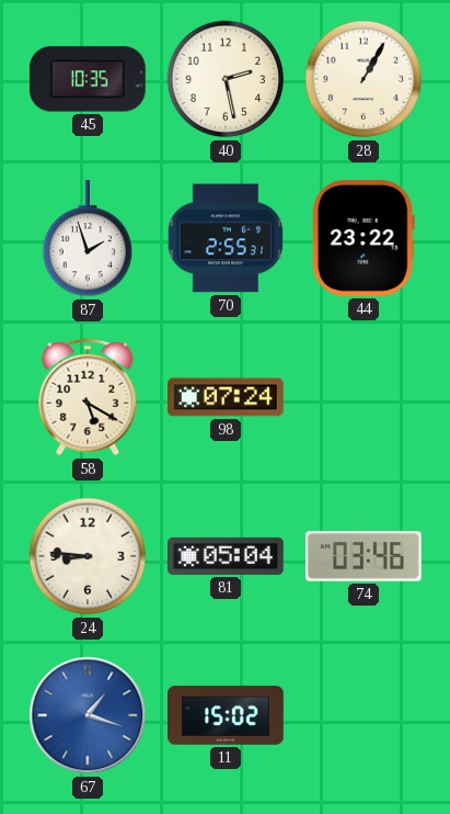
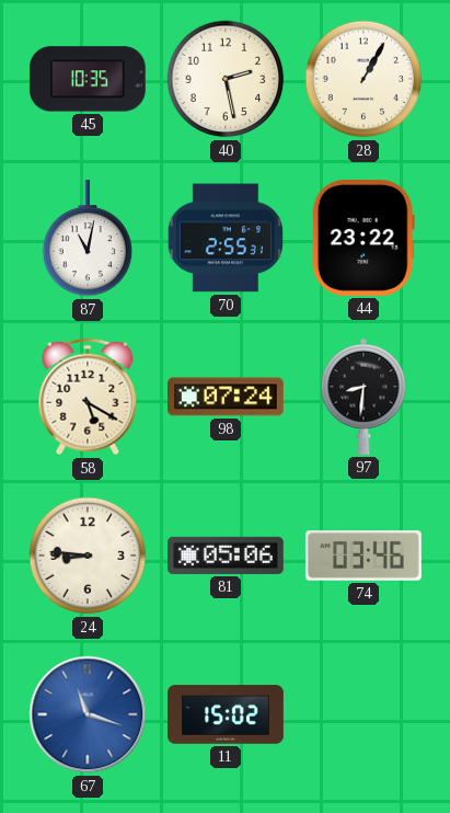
87: 1:57 -> 11:02 (88, 239)
97: none -> 8:31 (364, 397)
81: 05:04 -> 05:06 (227, 556)
67: 1:18 -> 11:18 (88, 714)
